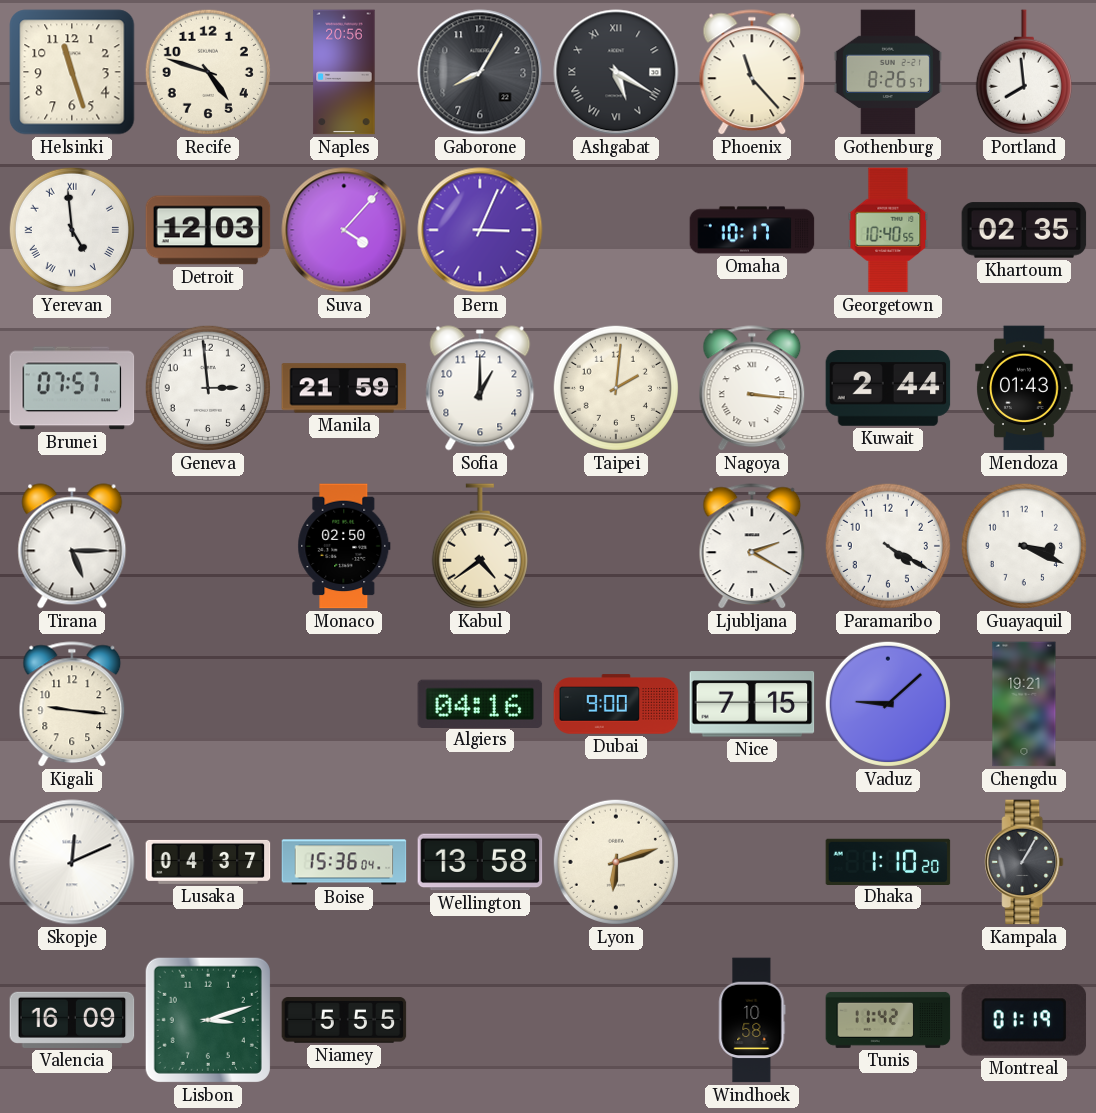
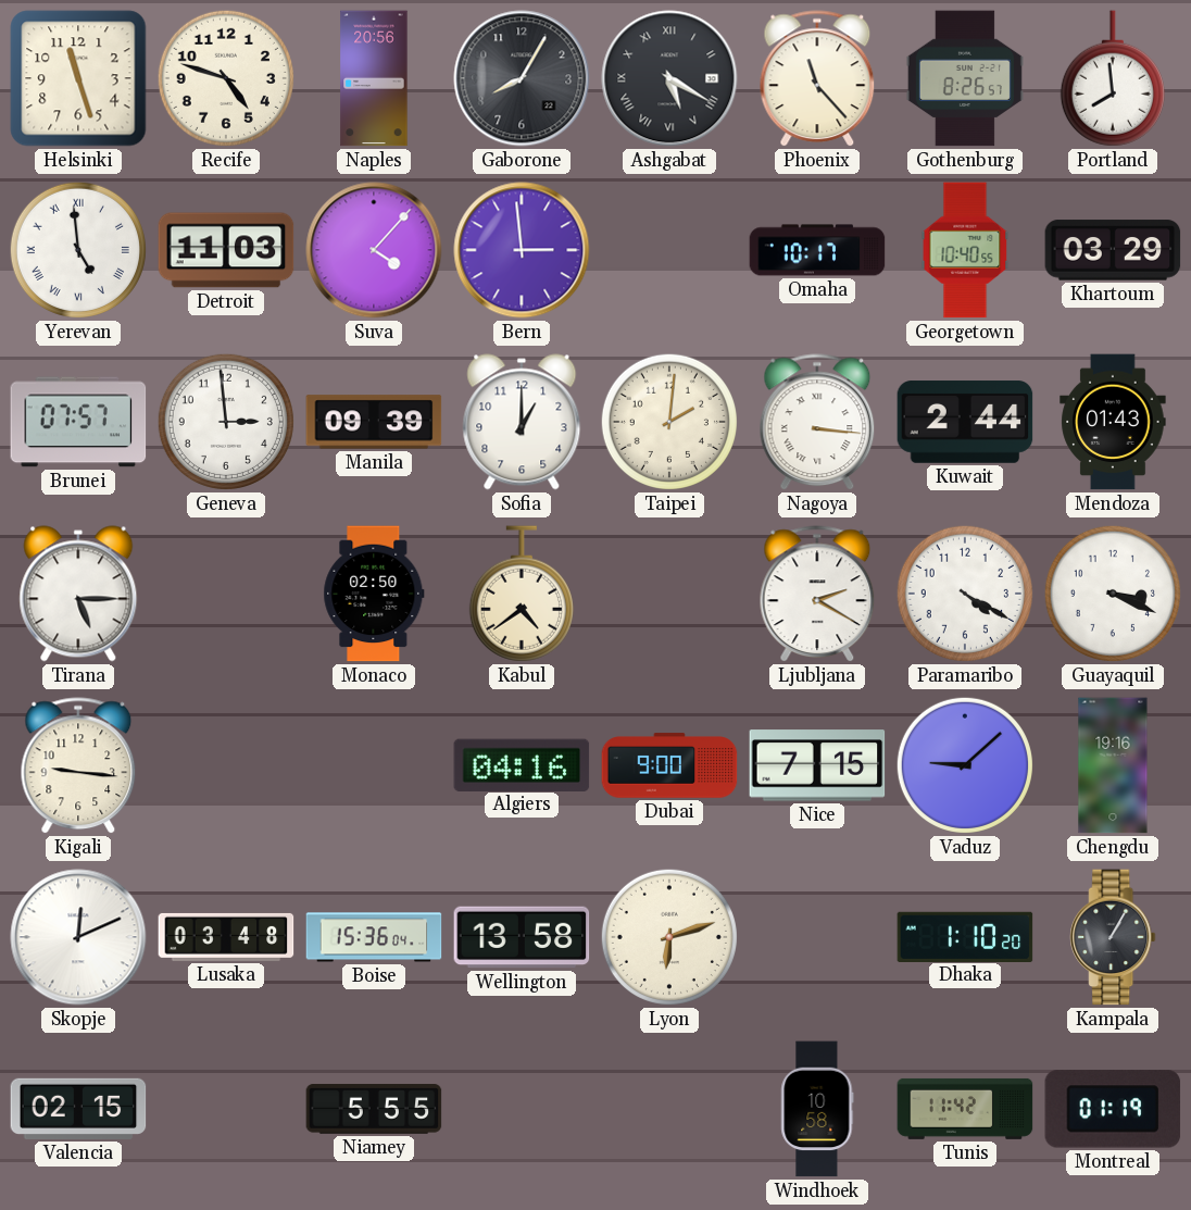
Detroit: 12:03 -> 11:03 (226, 250)
Bern: 3:04 -> 2:59 (522, 250)
Khartoum: 02:35 -> 03:29 (1113, 250)
Manila: 21:59 -> 09:39 (374, 422)
Chengdu: 19:21 -> 19:16 (1113, 765)
Lusaka: 04:37 -> 03:48 (226, 937)
Valencia: 16:09 -> 02:15 (78, 1109)
Lisbon: 3:12 -> none (208, 1020)
